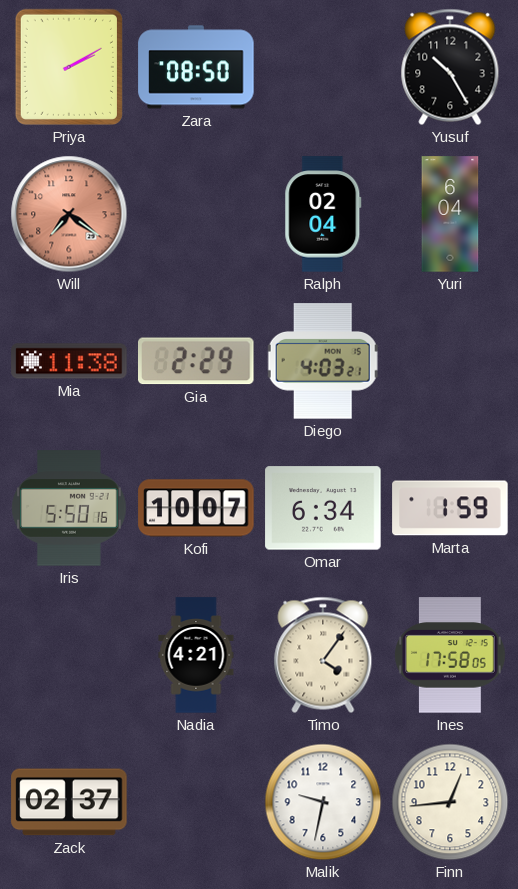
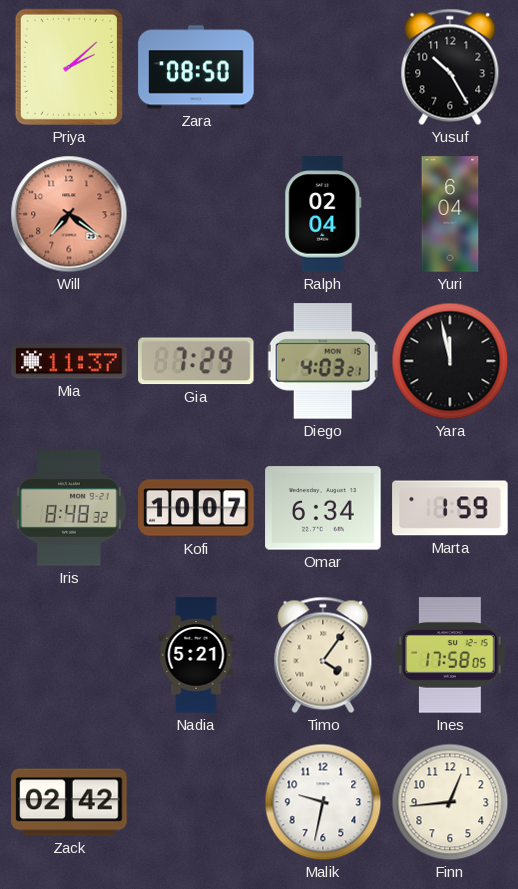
Priya: 2:10 -> 2:08 (69, 67)
Mia: 11:38 -> 11:37 (69, 361)
Gia: 2:29 -> 7:29 (197, 361)
Yara: none -> 11:58 (450, 361)
Iris: 5:50 -> 8:48 (69, 508)
Nadia: 4:21 -> 5:21 (196, 655)
Zack: 02:37 -> 02:42 (69, 802)
